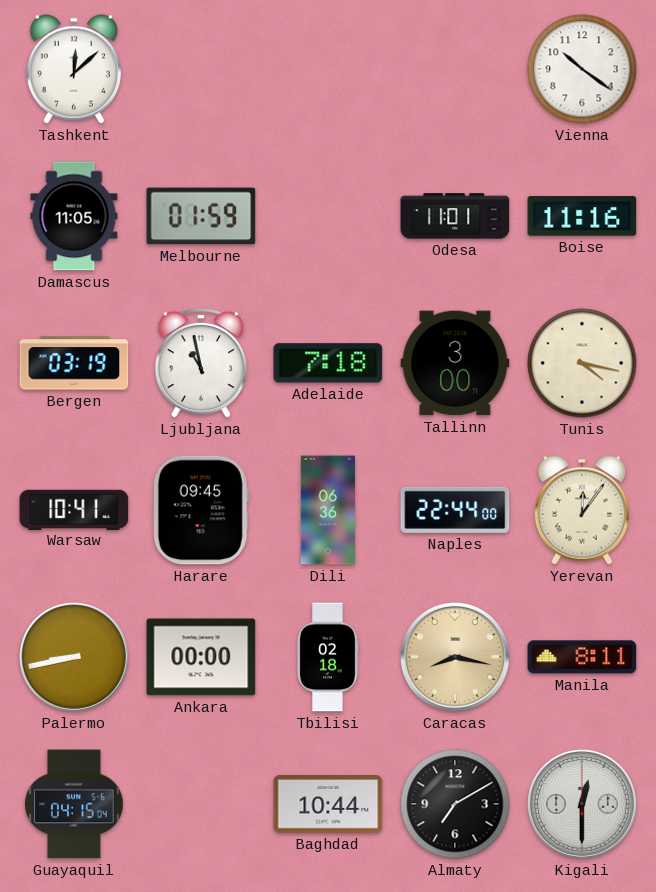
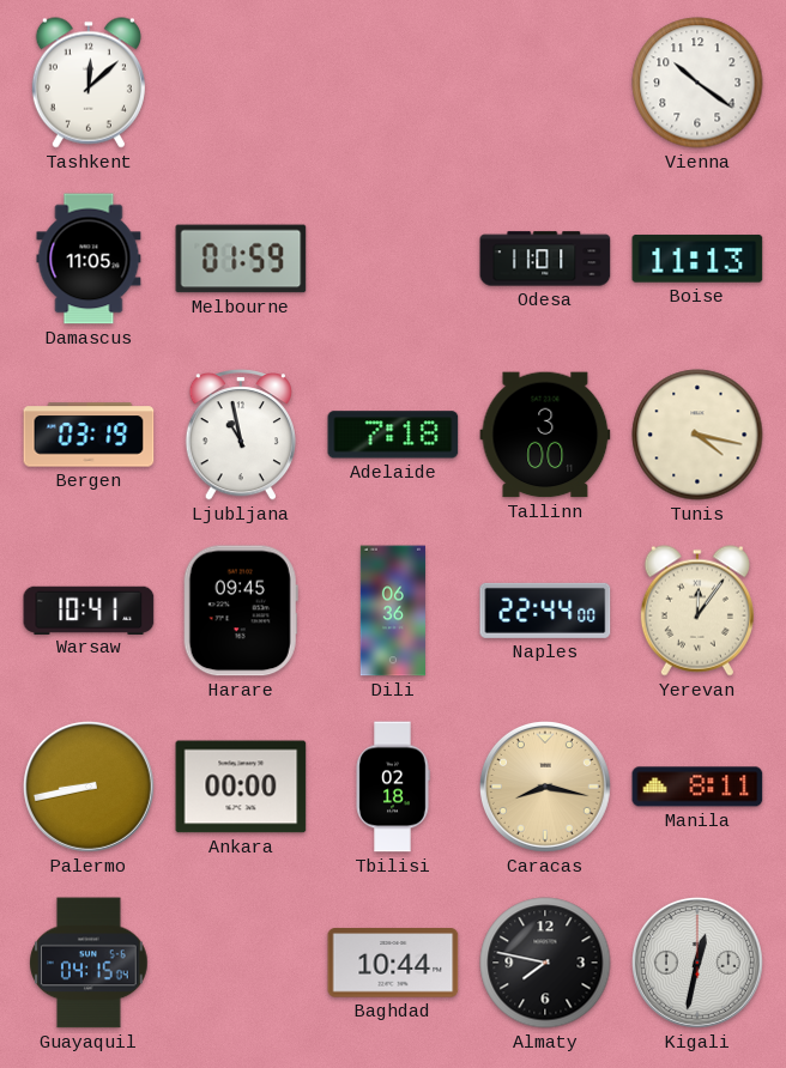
Boise: 11:16 -> 11:13 (697, 259)
Almaty: 7:10 -> 7:47 (545, 963)
Kigali: 12:30 -> 12:32 (697, 963)
